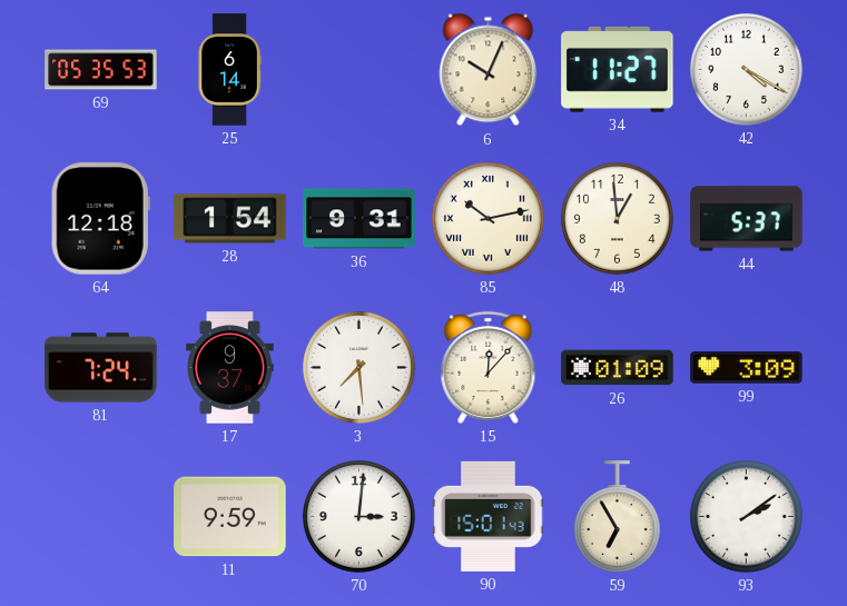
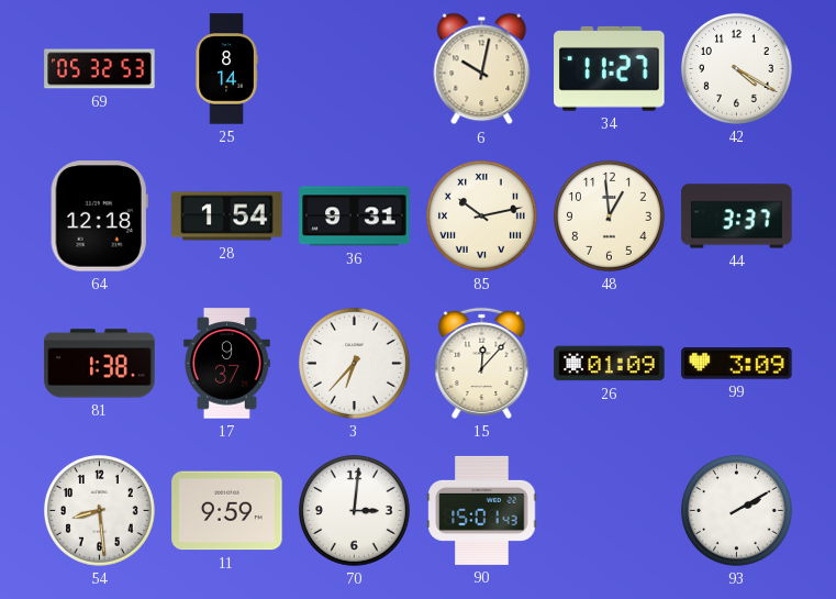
69: 05:35 -> 05:32 (100, 69)
25: 6:14 -> 8:14 (226, 69)
6: 10:04 -> 10:02 (482, 69)
44: 5:37 -> 3:37 (737, 217)
81: 7:24 -> 1:38 (100, 364)
3: 7:29 -> 6:37 (354, 363)
54: none -> 8:29 (99, 510)
59: 6:55 -> none (617, 517)
93: 2:09 -> 2:10 (736, 510)
